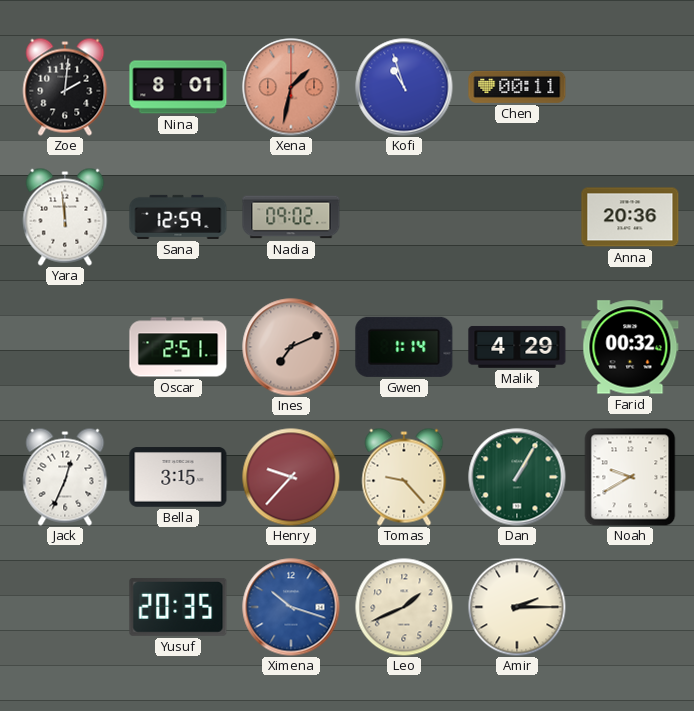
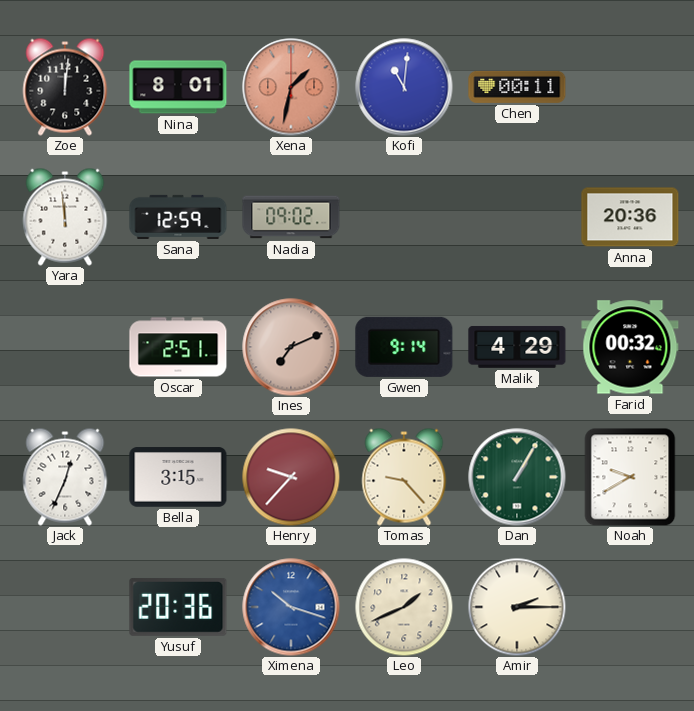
Zoe: 2:01 -> 12:01 (65, 87)
Kofi: 10:57 -> 11:01 (404, 87)
Gwen: 1:14 -> 9:14 (404, 347)
Yusuf: 20:35 -> 20:36 (178, 607)
